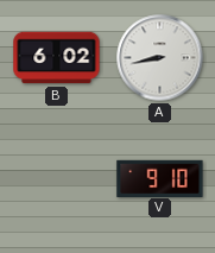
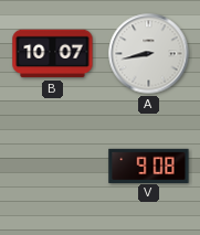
B: 6:02 -> 10:07 (53, 54)
V: 9:10 -> 9:08 (149, 165)
